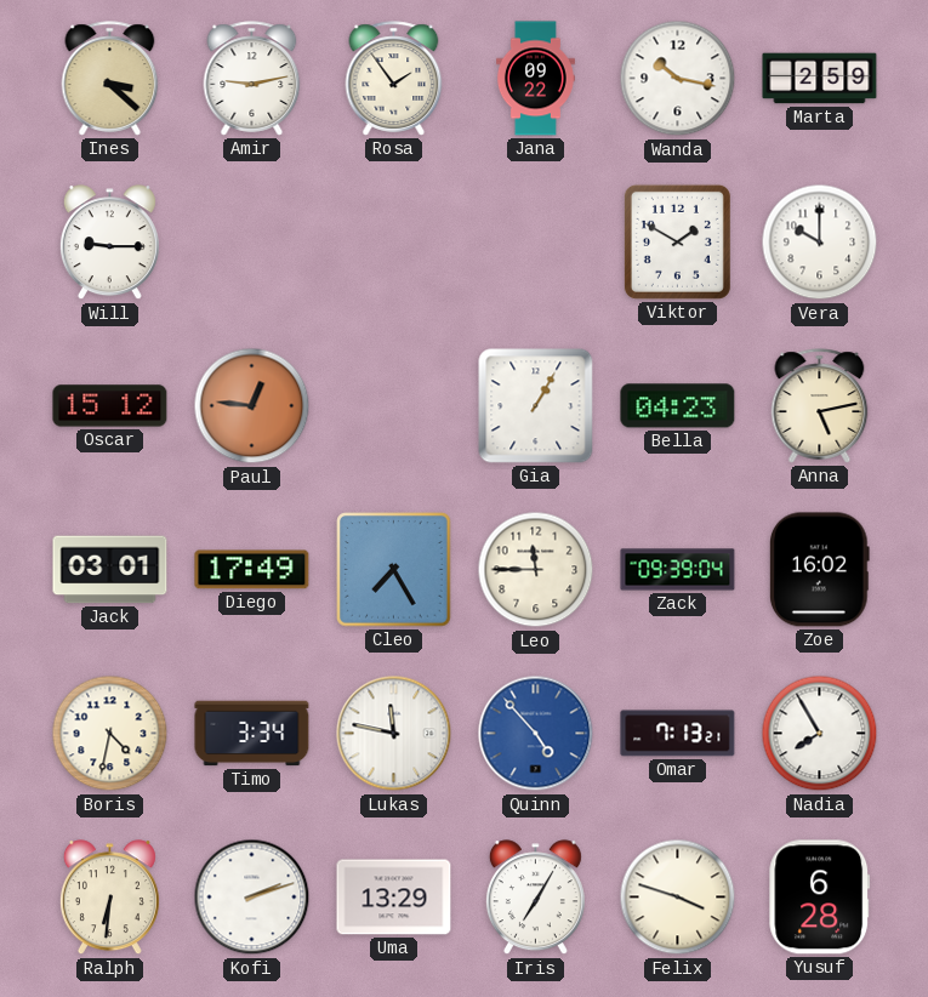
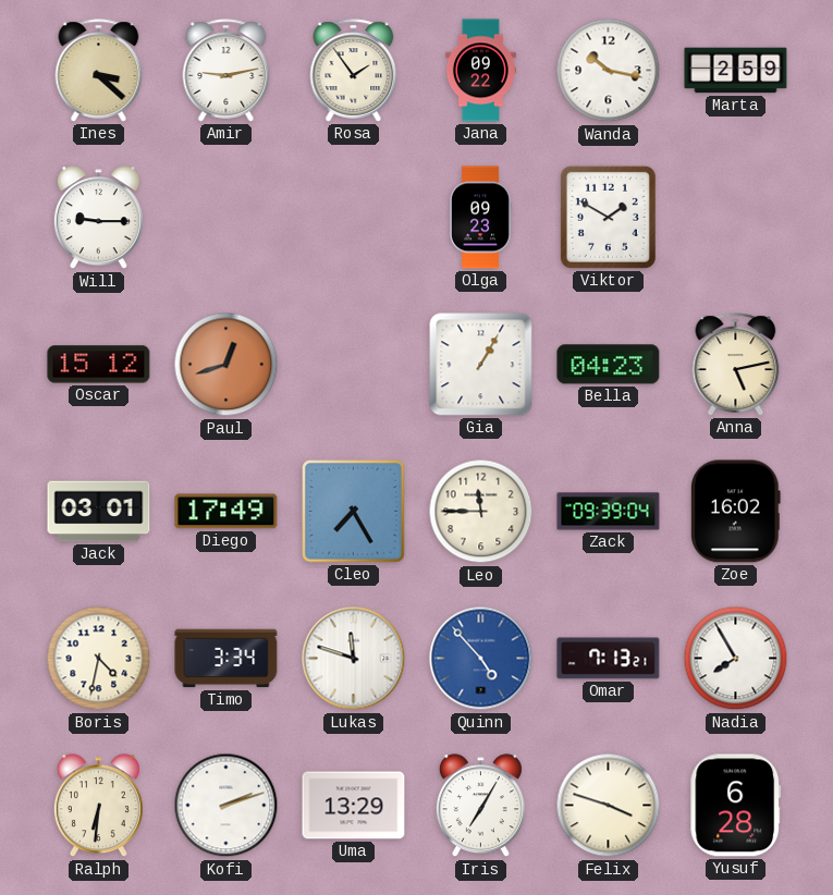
Olga: none -> 09:23 (481, 218)
Vera: 10:00 -> none (820, 243)
Paul: 12:46 -> 12:42 (226, 365)
Lukas: 11:47 -> 11:48 (354, 659)
